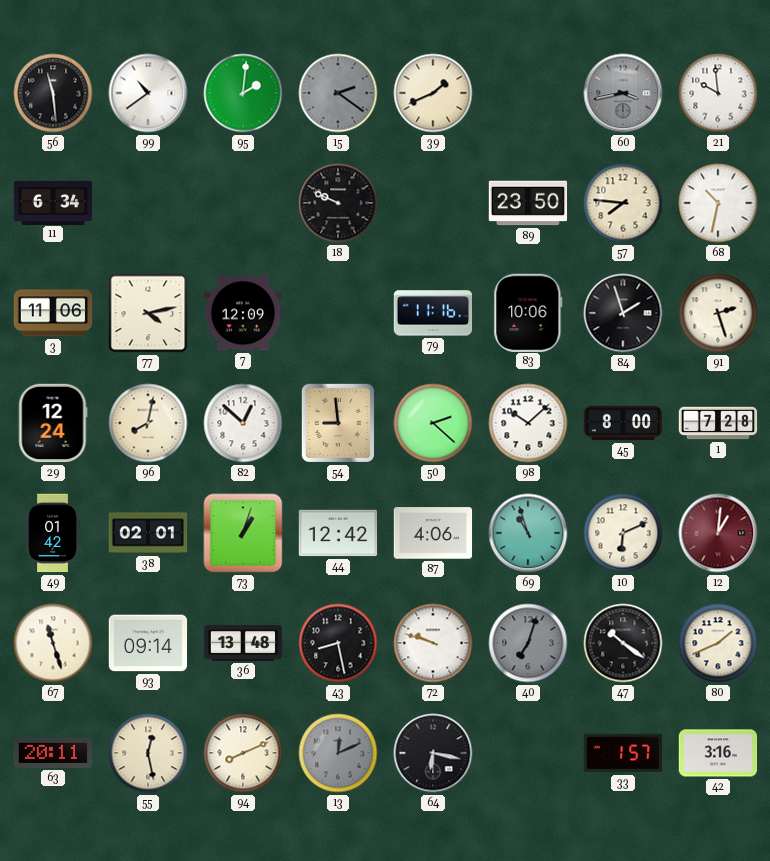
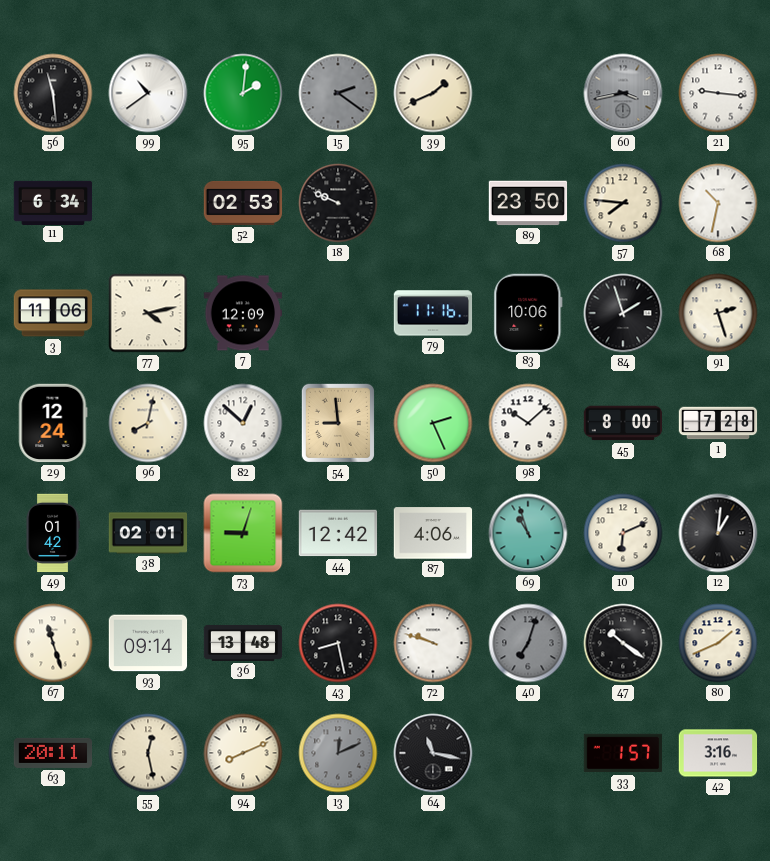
21: 9:59 -> 9:16 (718, 93)
52: none -> 02:53 (243, 203)
50: 2:22 -> 2:26 (433, 423)
73: 1:03 -> 9:03 (243, 533)
12 dial: burgundy -> black (718, 533)
64: 6:17 -> 11:17 (433, 753)
